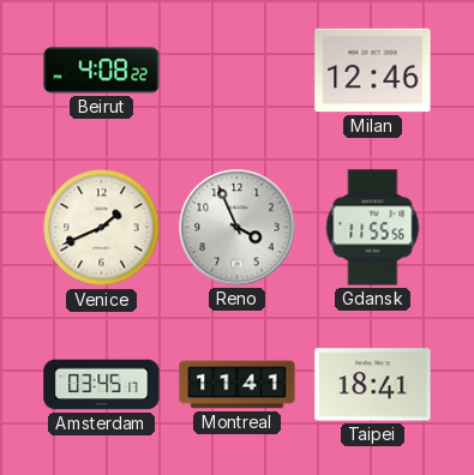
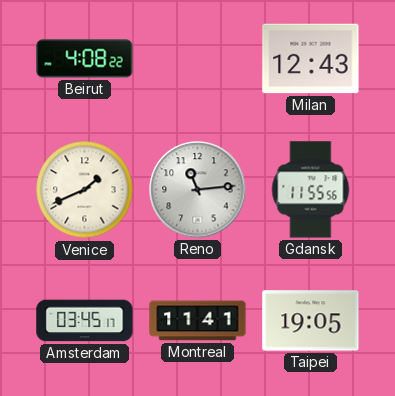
Milan: 12:46 -> 12:43 (311, 59)
Reno: 3:56 -> 11:14 (198, 190)
Taipei: 18:41 -> 19:05 (311, 321)
